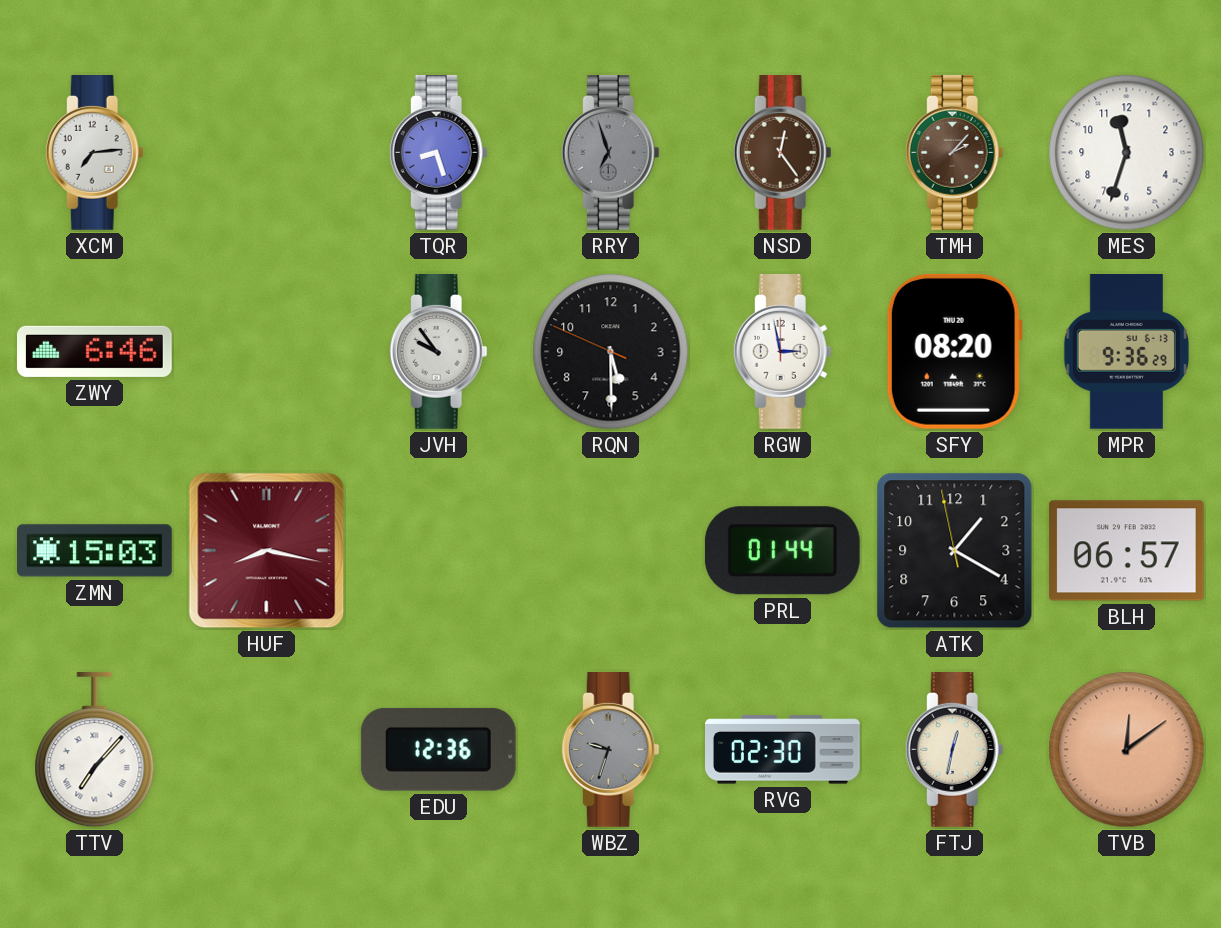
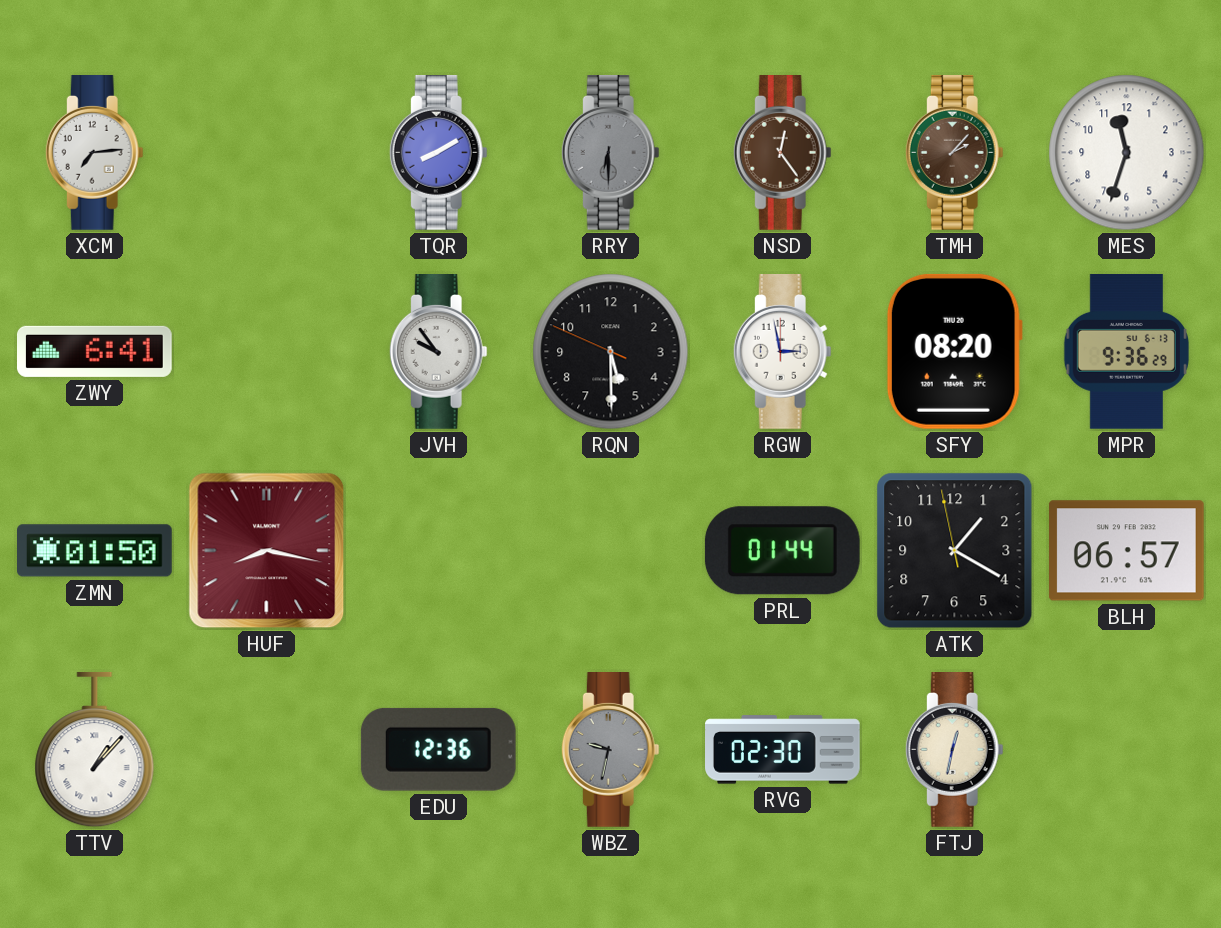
TQR: 8:27 -> 8:10 (438, 153)
RRY: 6:57 -> 6:30 (610, 153)
ZWY: 6:46 -> 6:41 (95, 351)
ZMN: 15:03 -> 01:50 (95, 551)
TTV: 7:07 -> 1:07 (95, 750)
WBZ: 9:33 -> 9:32 (610, 750)
TVB: 12:09 -> none (1127, 750)
